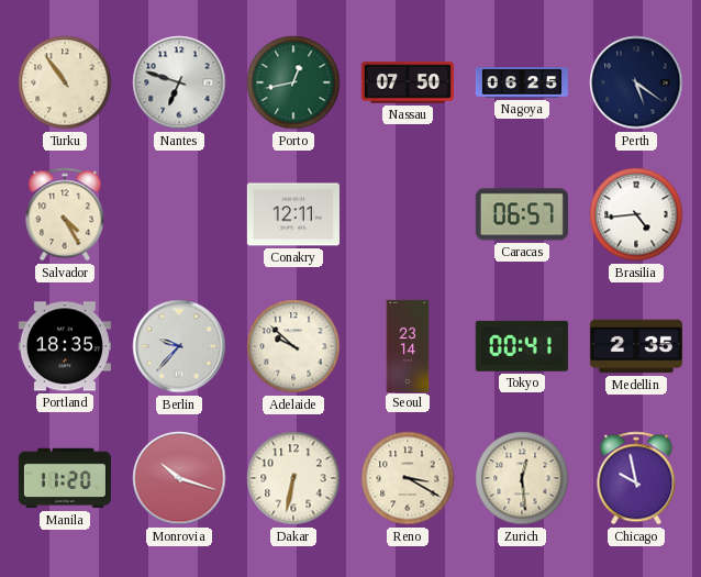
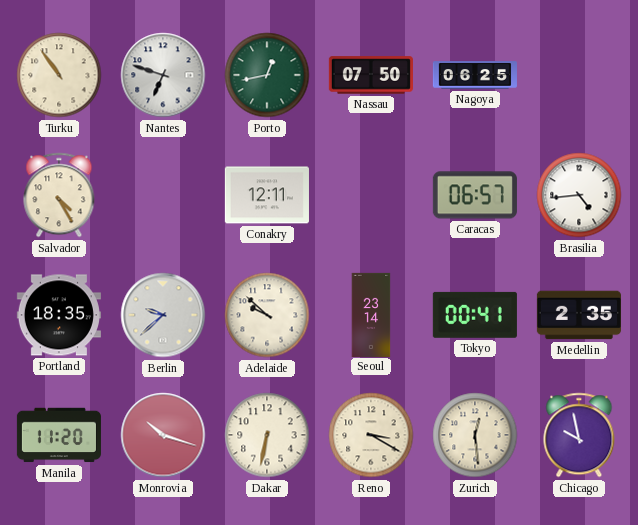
Perth: 5:21 -> none (636, 82)
Berlin: 9:37 -> 9:38 (163, 315)
